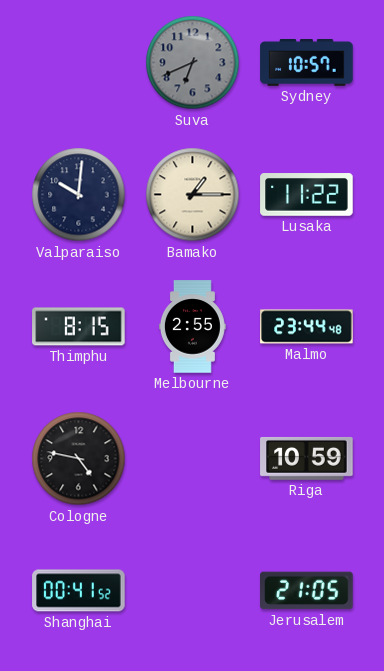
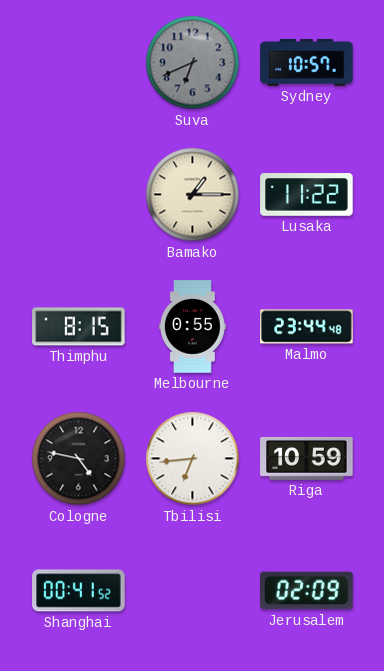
Valparaiso: 10:01 -> none (79, 195)
Melbourne: 2:55 -> 0:55 (192, 327)
Tbilisi: none -> 6:44 (193, 459)
Jerusalem: 21:05 -> 02:09 (307, 591)
